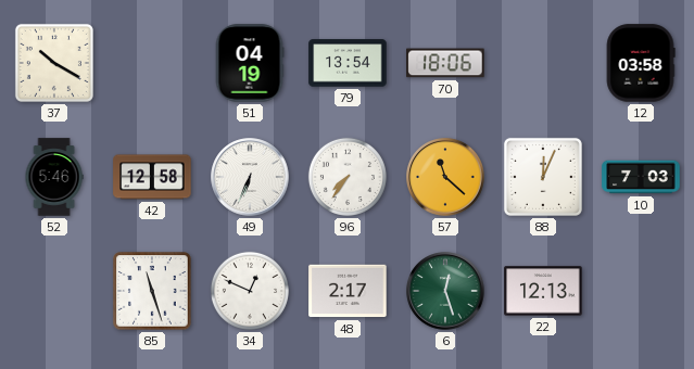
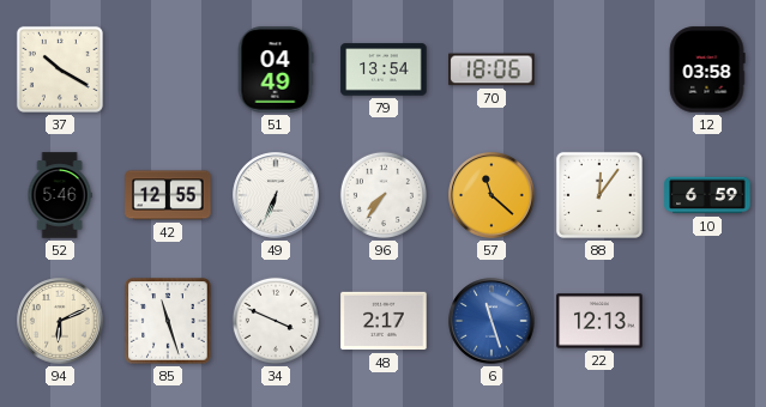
51: 04:19 -> 04:49 (276, 69)
42: 12:58 -> 12:55 (168, 195)
88: 12:04 -> 12:06 (599, 195)
10: 7:03 -> 6:59 (707, 195)
94: none -> 6:11 (60, 321)
34: 12:49 -> 3:49 (276, 321)
6: 12:27 -> 11:27 (491, 321)
6 dial: green -> blue (491, 321)
